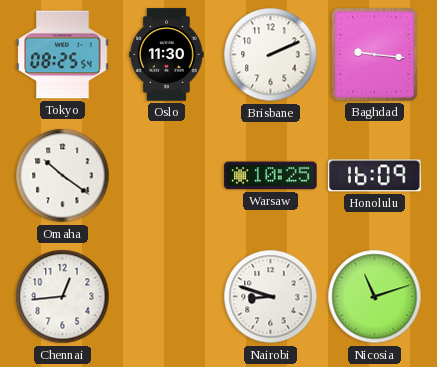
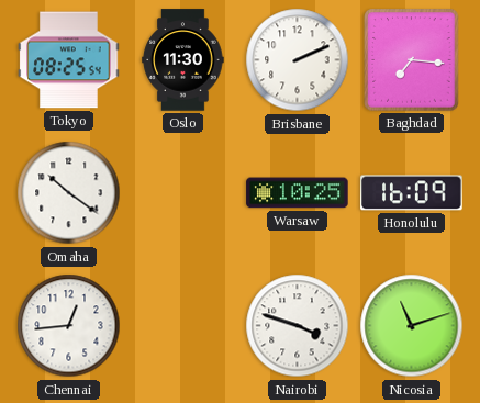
Baghdad: 9:16 -> 7:16 (412, 60)
Nairobi: 8:48 -> 3:48 (298, 326)
